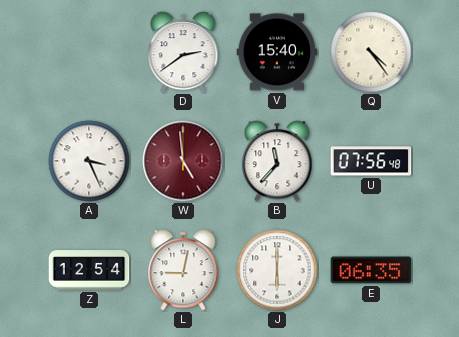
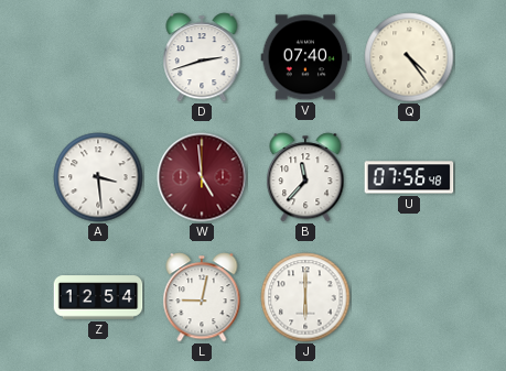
D: 2:39 -> 2:42 (202, 57)
V: 15:40 -> 07:40 (305, 57)
A: 3:26 -> 3:29 (98, 177)
E: 06:35 -> none (371, 270)
